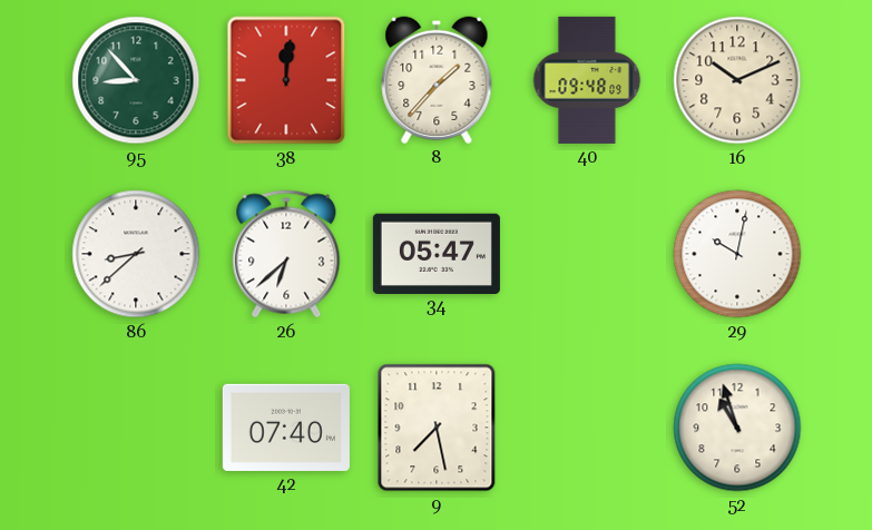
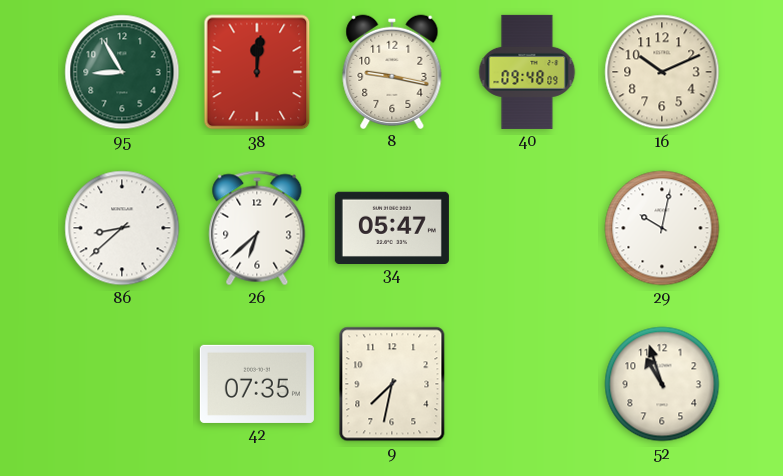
95: 8:53 -> 8:55 (122, 72)
8: 1:37 -> 9:17 (392, 72)
42: 07:40 -> 07:35 (257, 384)
9: 7:28 -> 7:32 (392, 384)
